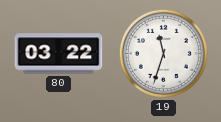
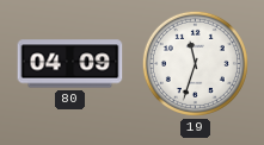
80: 03:22 -> 04:09 (70, 64)
